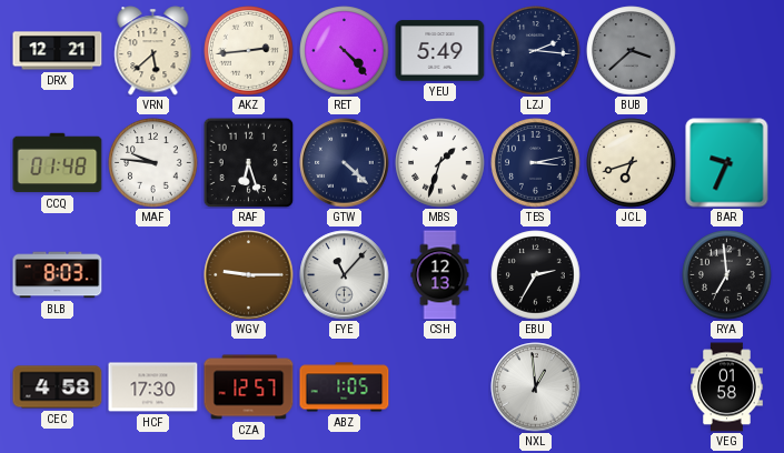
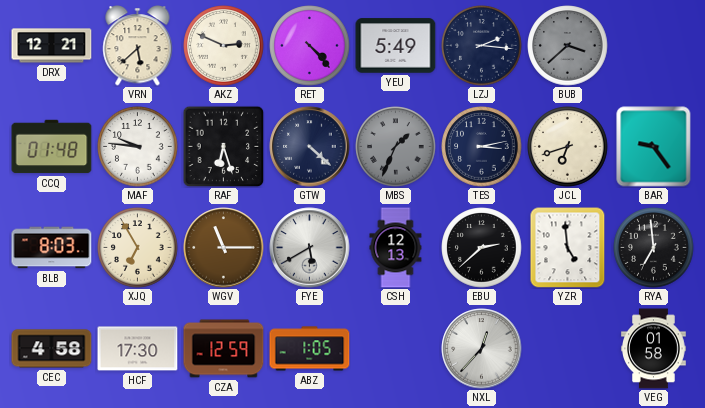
AKZ: 2:44 -> 2:49 (224, 46)
MBS: 1:33 -> 1:34 (396, 147)
MBS dial: white -> grey (396, 147)
BAR: 9:34 -> 9:24 (654, 147)
XJQ: none -> 6:55 (138, 248)
WGV: 9:15 -> 11:15 (224, 248)
FYE: 11:07 -> 5:40 (310, 248)
EBU: 2:35 -> 2:38 (482, 248)
YZR: none -> 4:59 (568, 247)
CZA: 12:57 -> 12:59 (224, 349)
NXL: 12:59 -> 12:37 (482, 349)
